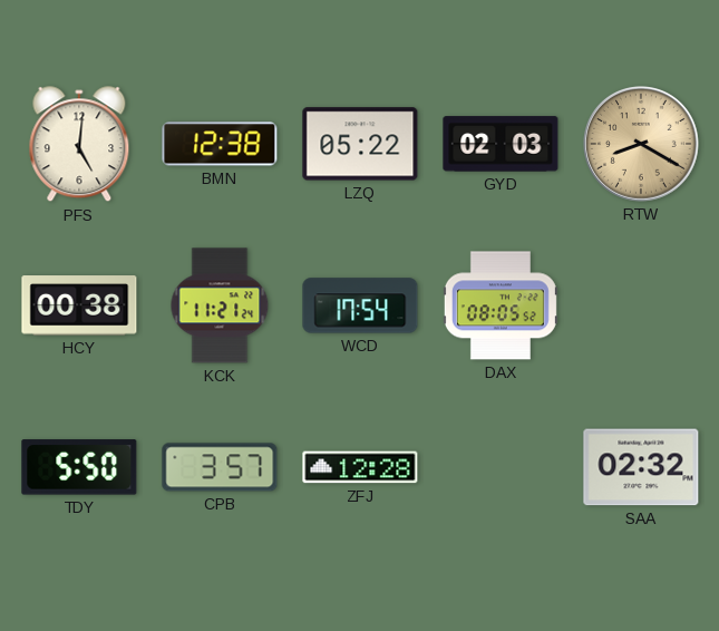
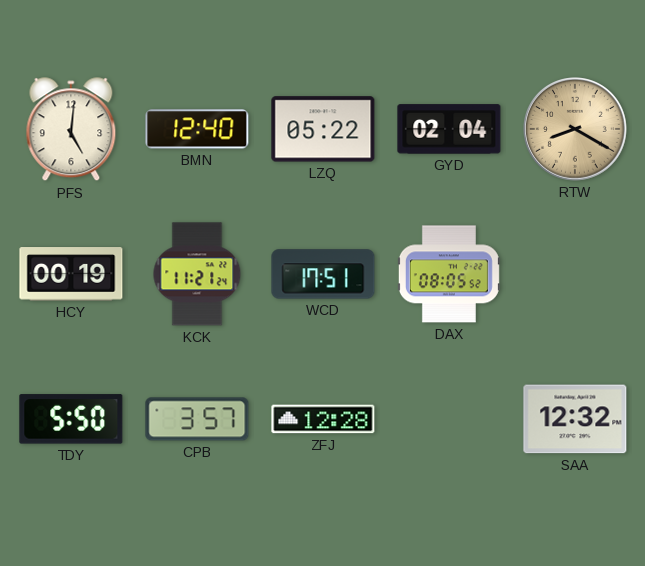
BMN: 12:38 -> 12:40 (197, 129)
GYD: 02:03 -> 02:04 (449, 129)
HCY: 00:38 -> 00:19 (71, 274)
WCD: 17:54 -> 17:51 (323, 274)
SAA: 02:32 -> 12:32 (575, 419)
